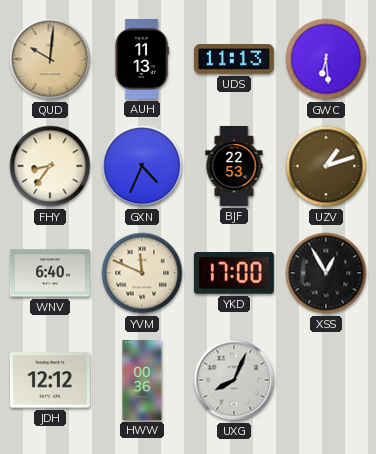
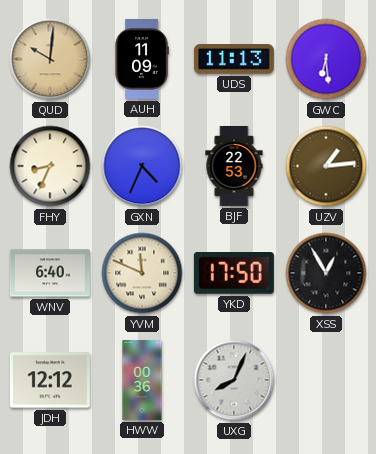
AUH: 11:13 -> 11:09 (142, 59)
FHY: 8:36 -> 8:34 (50, 166)
UZV: 1:12 -> 1:14 (326, 166)
YKD: 17:00 -> 17:50 (234, 274)
